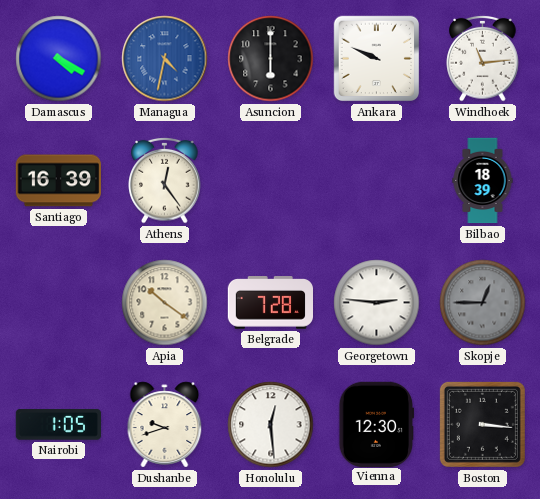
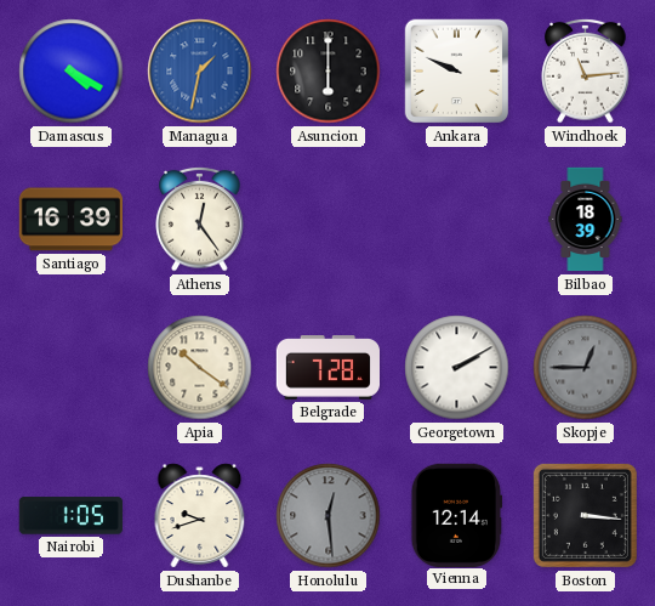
Managua: 4:32 -> 1:32 (200, 72)
Georgetown: 2:46 -> 2:10 (457, 368)
Honolulu dial: white -> grey (329, 516)
Vienna: 12:30 -> 12:14 (457, 515)
